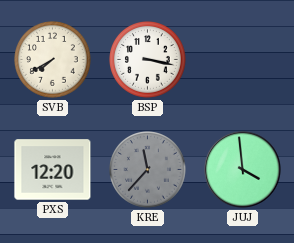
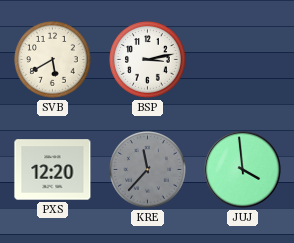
SVB: 7:40 -> 5:40 (53, 60)
BSP: 3:17 -> 3:13 (148, 60)
